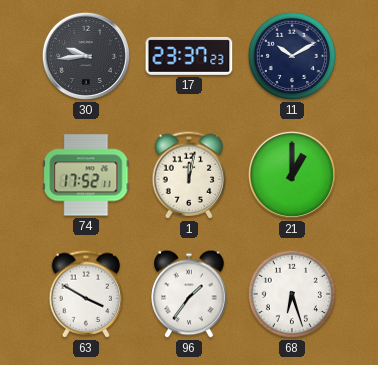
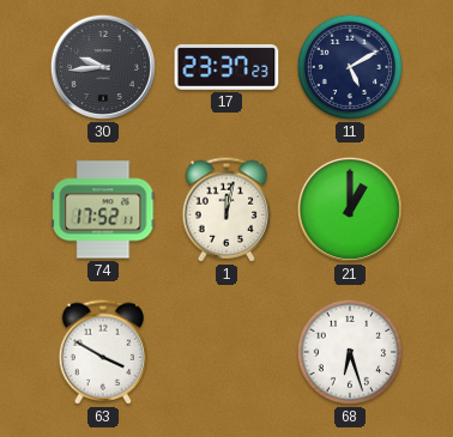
11: 10:10 -> 5:10 (350, 67)
96: 1:36 -> none (189, 294)
